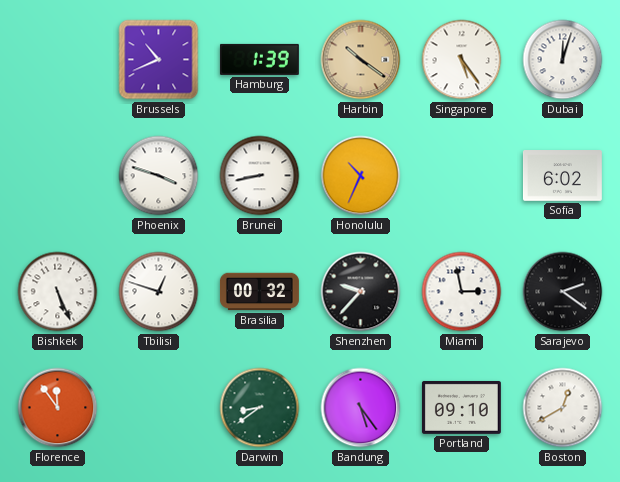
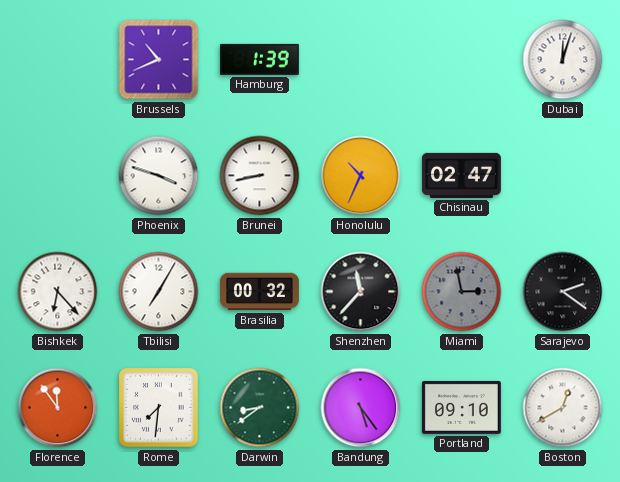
Harbin: 10:21 -> none (361, 60)
Singapore: 5:24 -> none (462, 60)
Chisinau: none -> 02:47 (461, 175)
Sofia: 6:02 -> none (562, 176)
Bishkek: 5:26 -> 6:23 (58, 292)
Tbilisi: 12:48 -> 7:05 (159, 292)
Shenzhen: 9:37 -> 11:37 (361, 292)
Miami dial: white -> grey (462, 292)
Rome: none -> 7:31 (159, 408)
